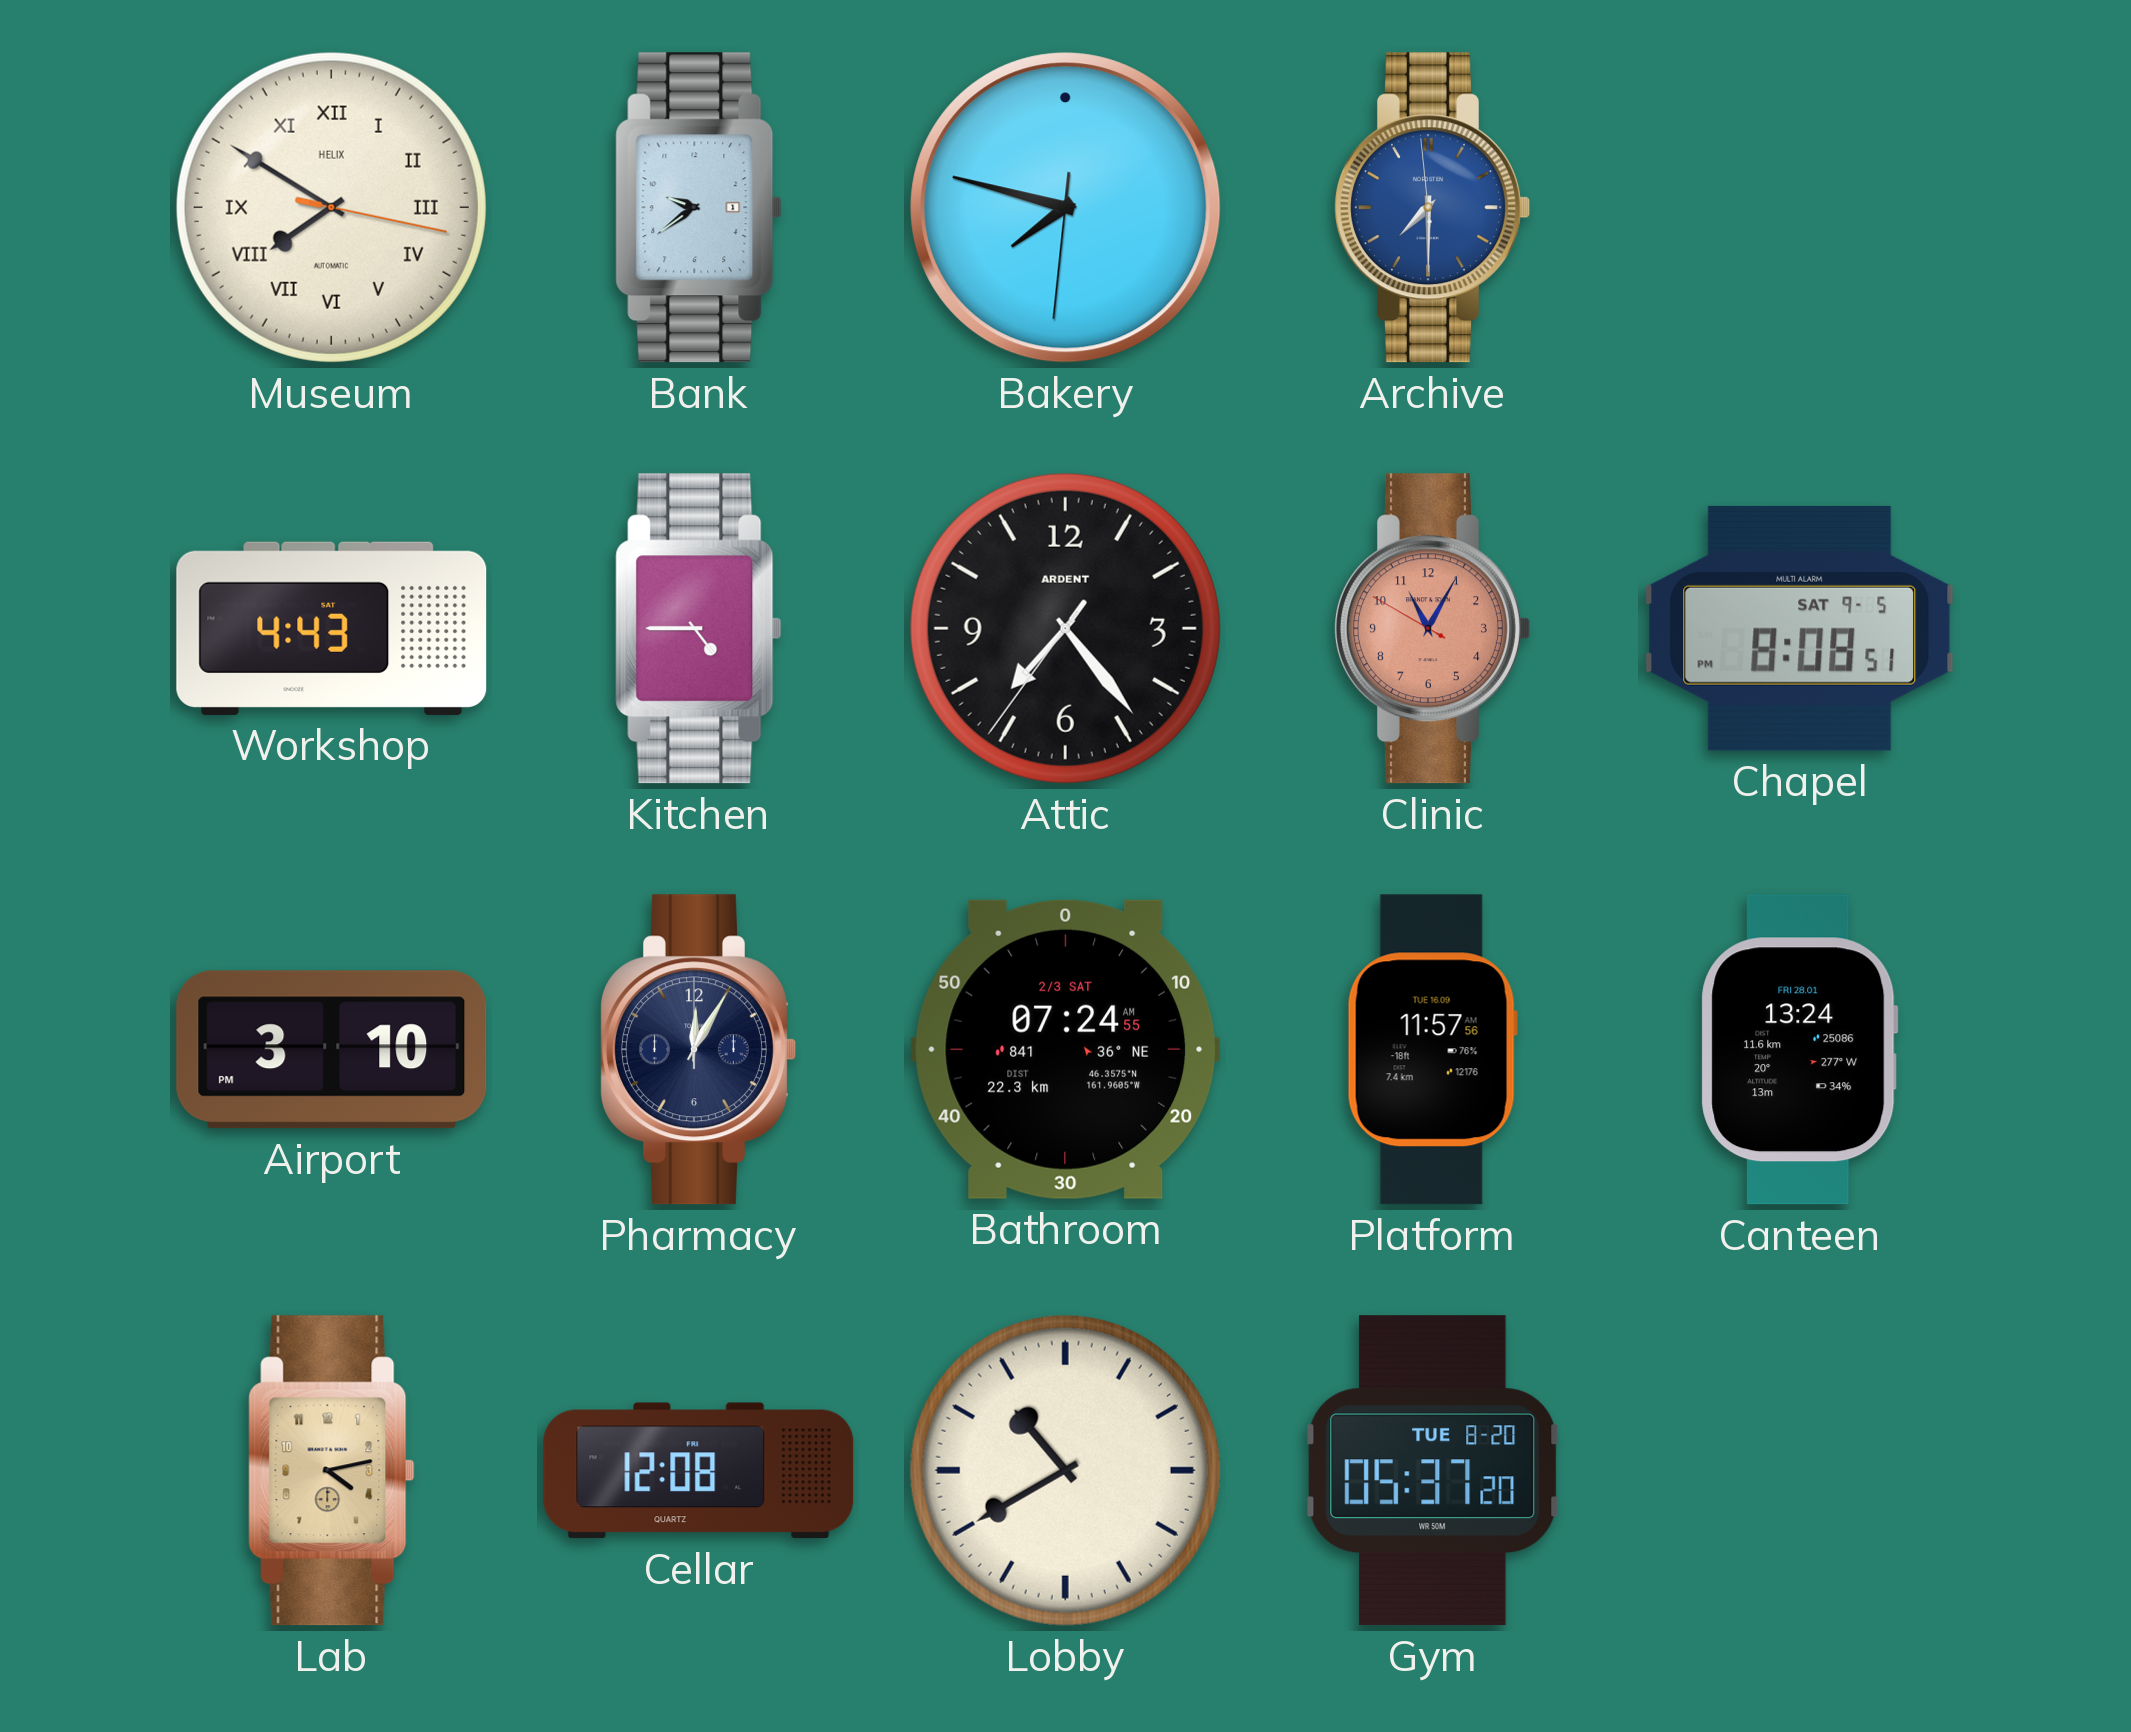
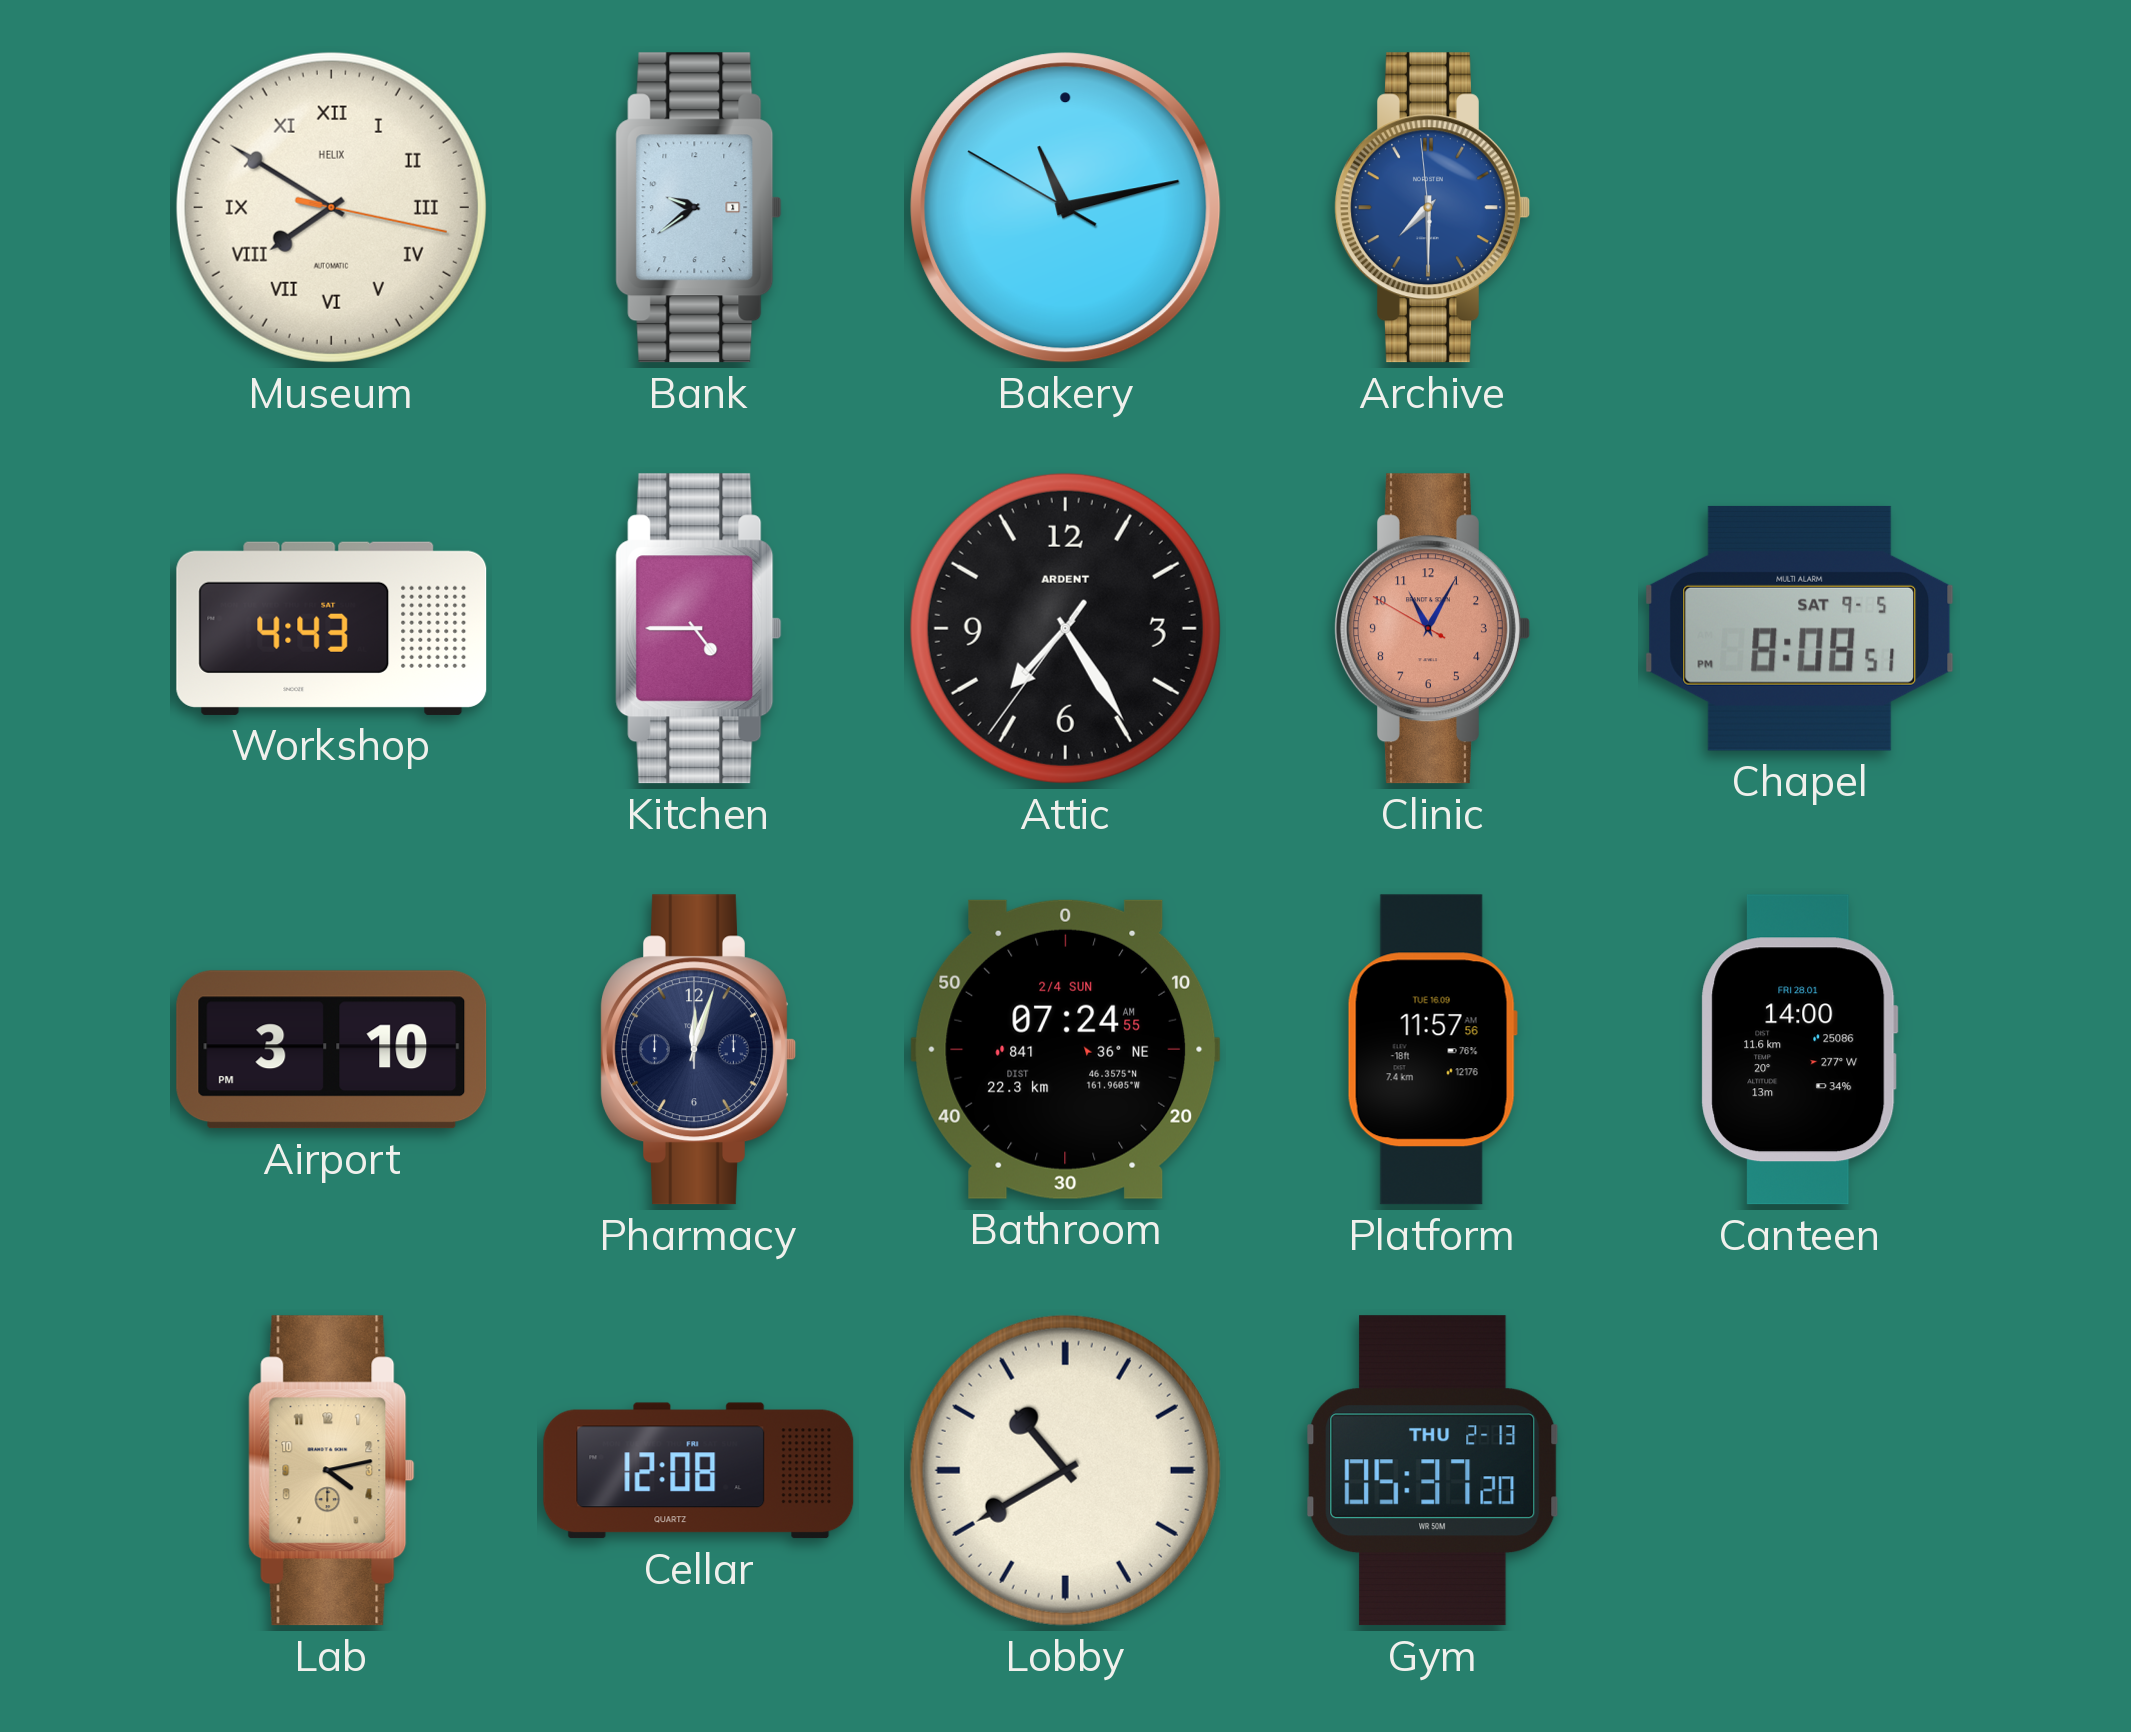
Bakery: 7:47 -> 11:12 (1066, 208)
Attic: 7:23 -> 7:24 (1065, 628)
Pharmacy: 12:05 -> 12:03 (699, 1050)
Bathroom date: 2/3 SAT -> 2/4 SUN (1066, 1049)
Canteen: 13:24 -> 14:00 (1800, 1050)
Gym date: TUE 8-20 -> THU 2-13 (1433, 1471)
